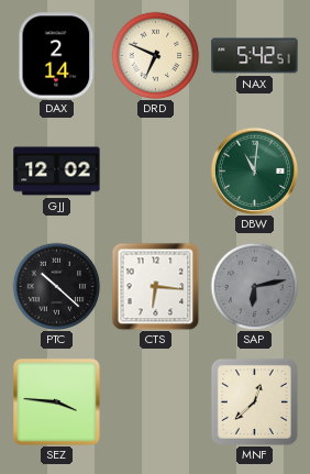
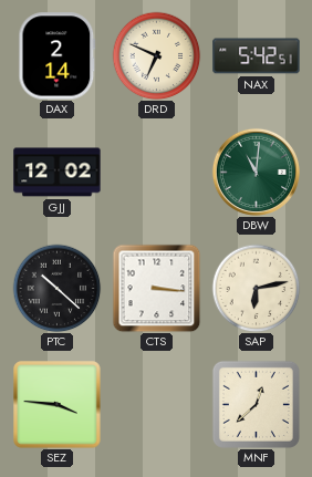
CTS: 6:16 -> 3:16 (156, 288)
SAP dial: grey -> cream (256, 288)
